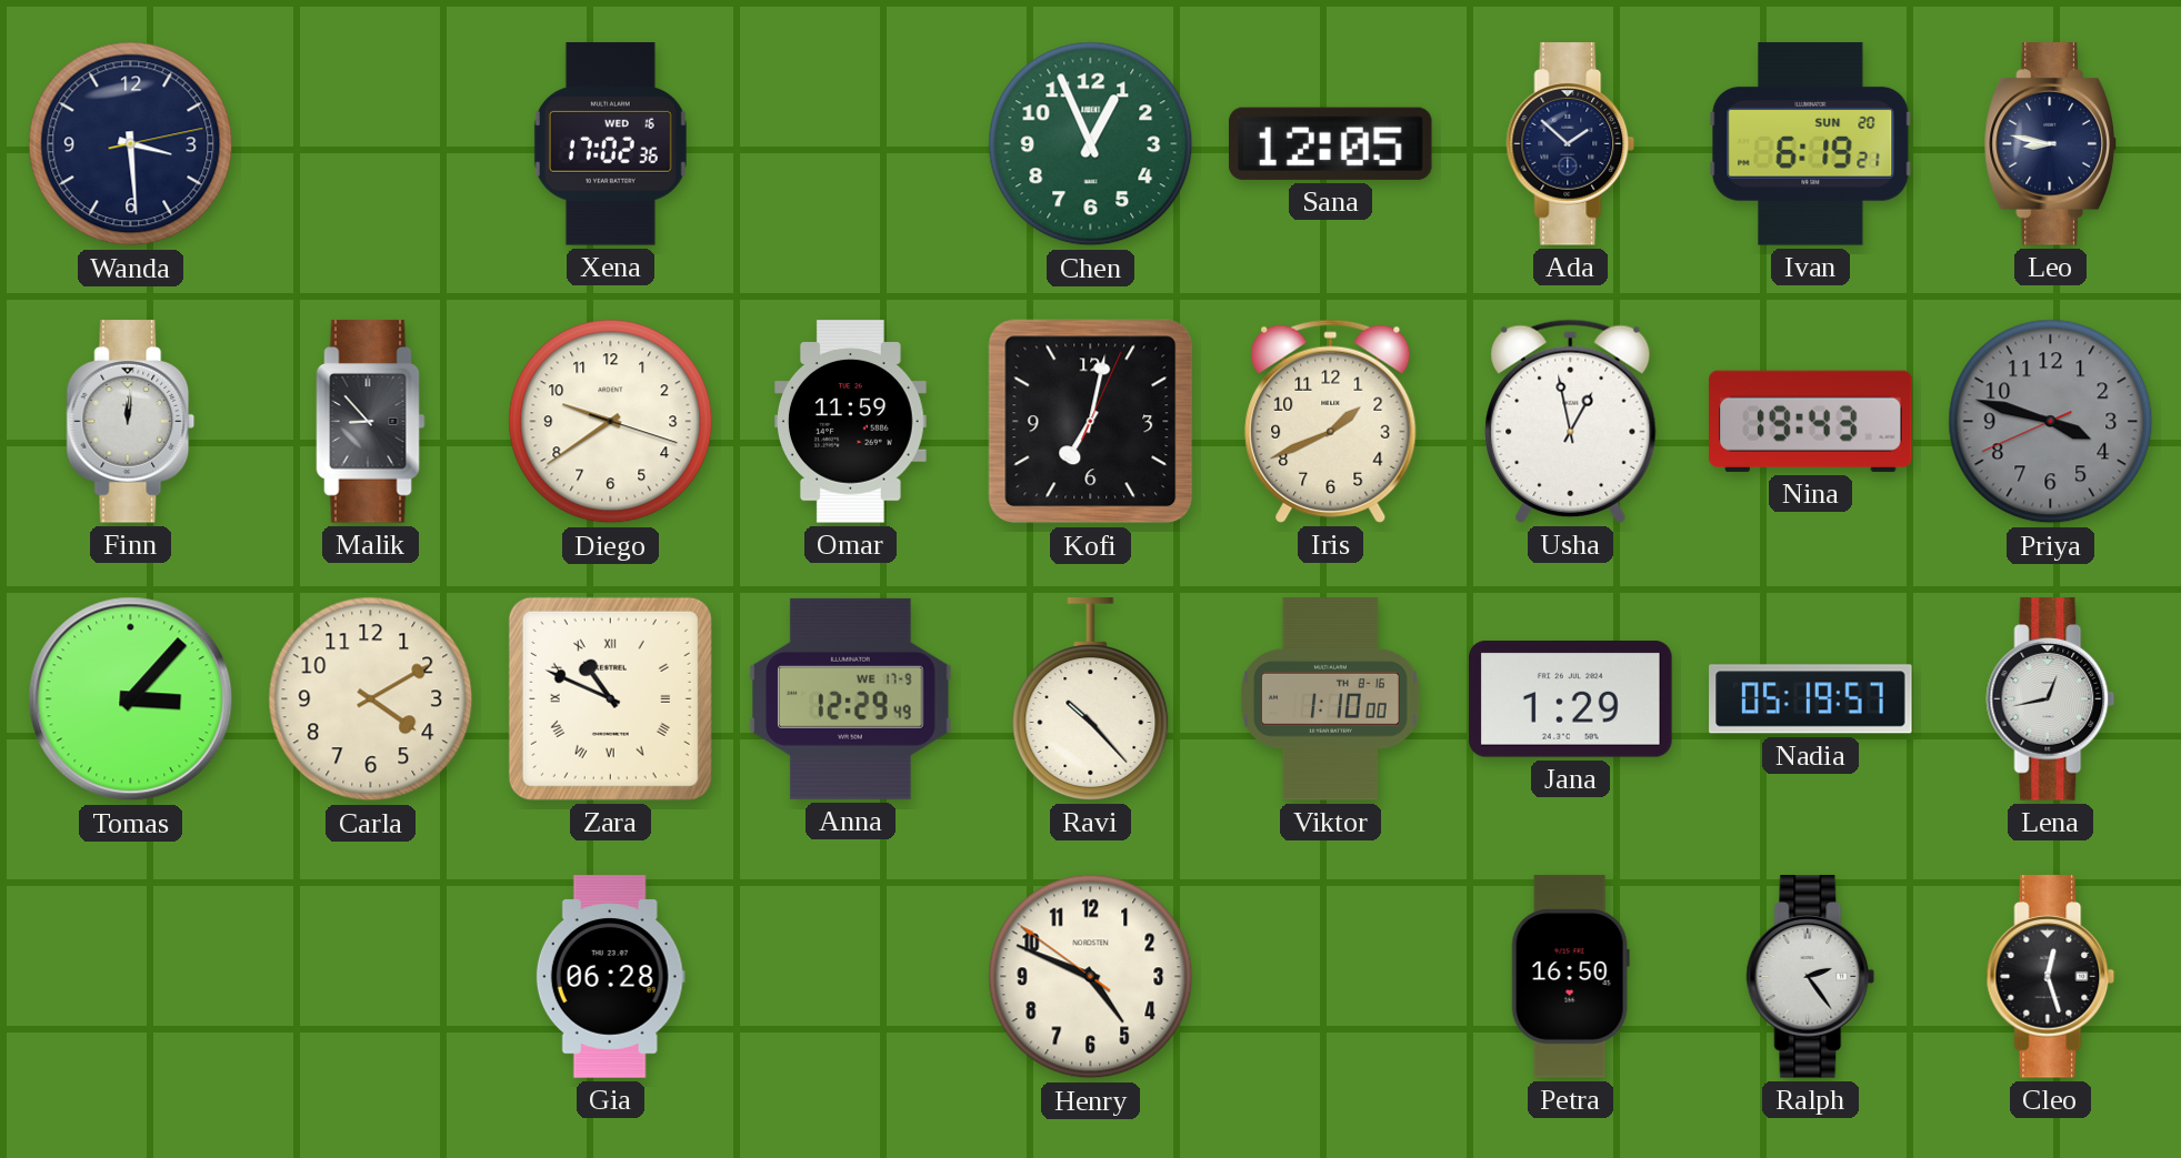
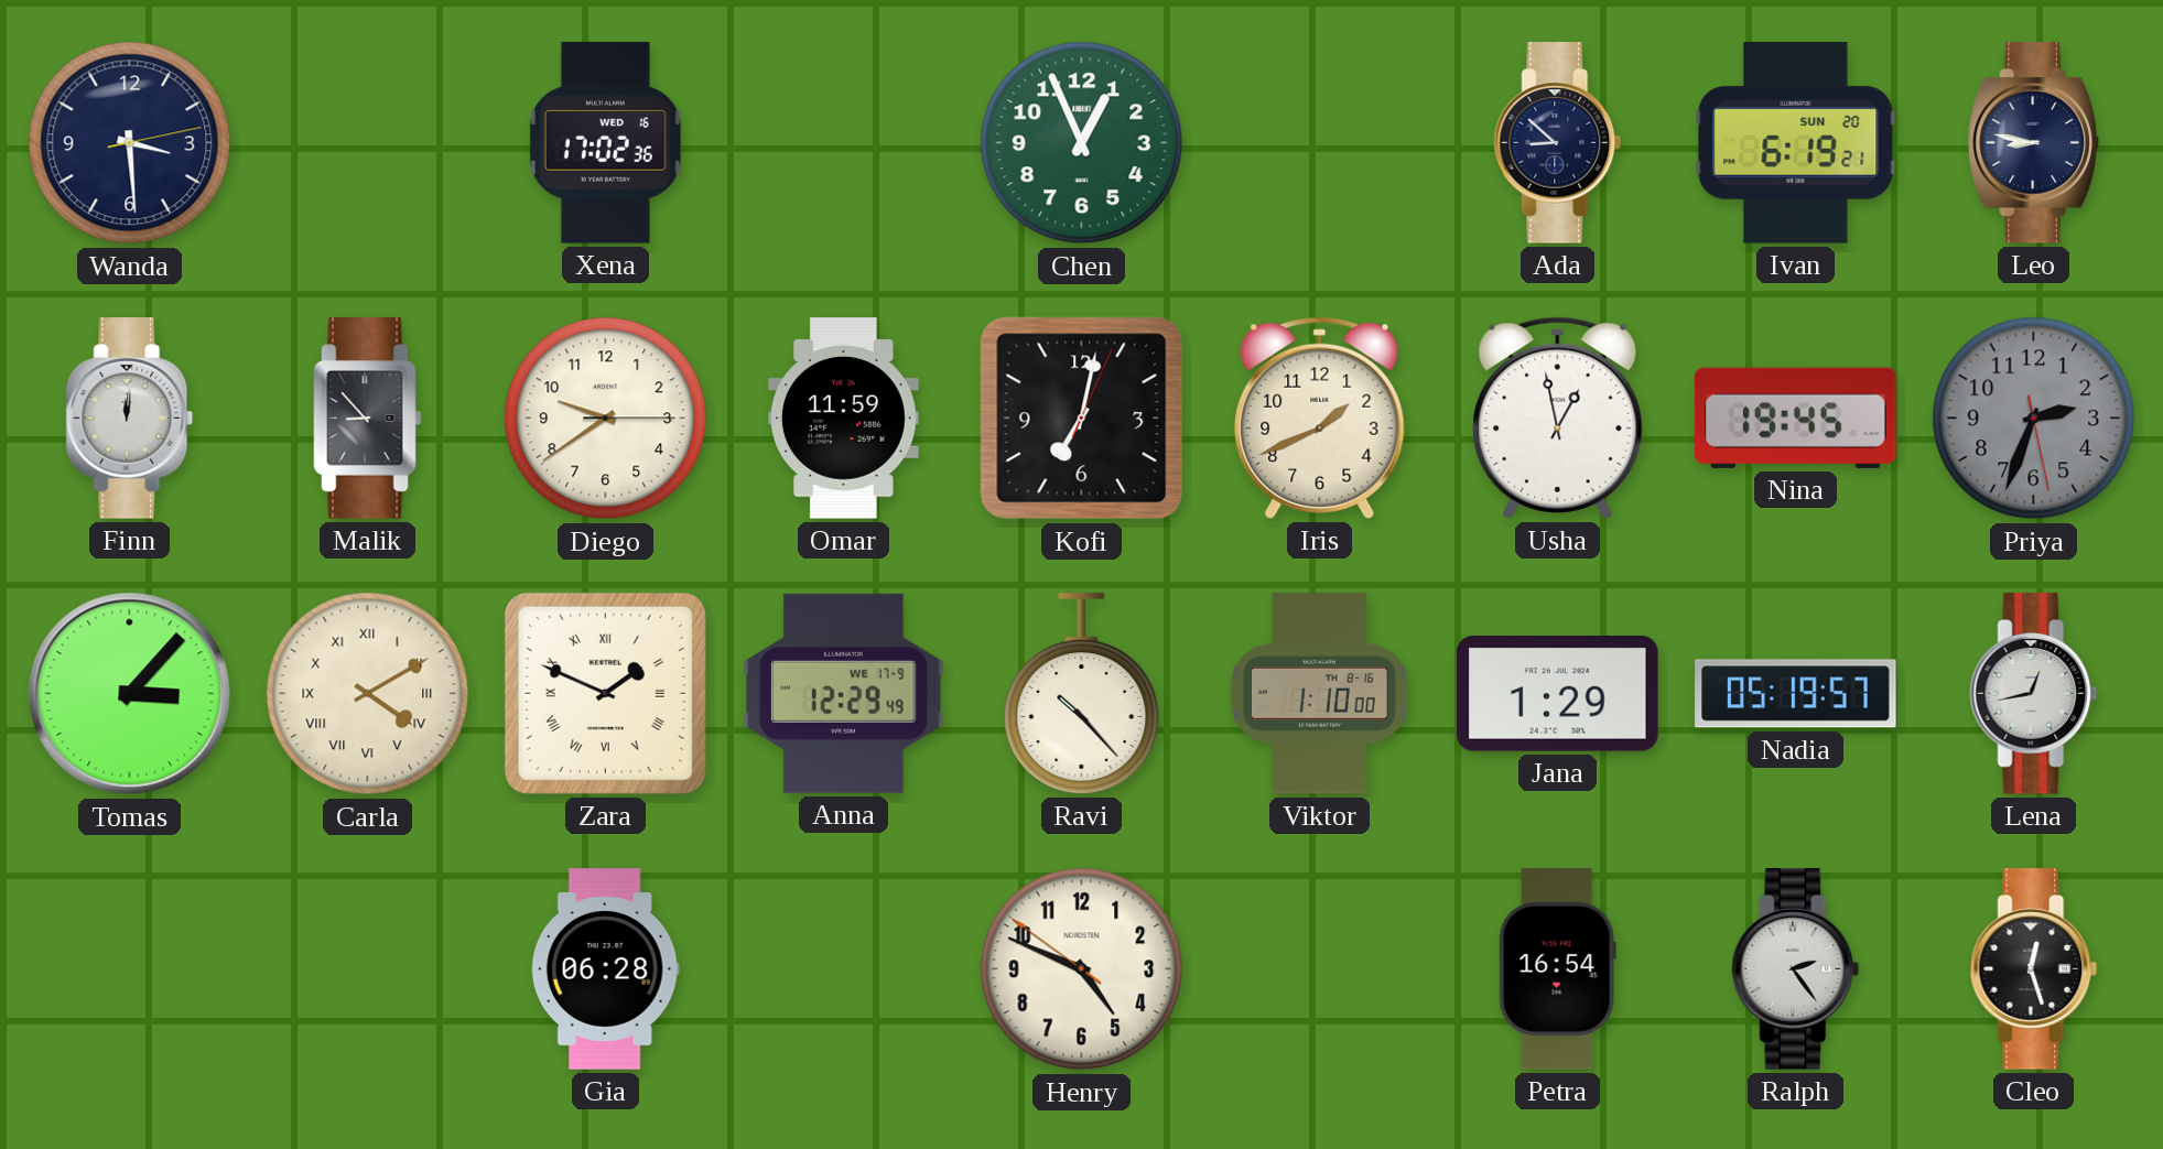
Sana: 12:05 -> none (1331, 143)
Ada: 1:52 -> 8:52 (1558, 143)
Diego: 9:39:18 -> 9:39:15 (606, 419)
Nina: 19:43 -> 19:45 (1796, 418)
Priya: 3:47 -> 2:33 (2034, 419)
Carla numerals: Arabic -> Roman (368, 694)
Zara: 10:49 -> 1:49 (605, 693)
Petra: 16:50 -> 16:54 (1557, 969)
